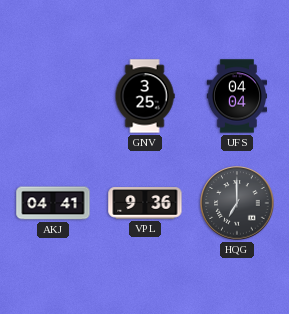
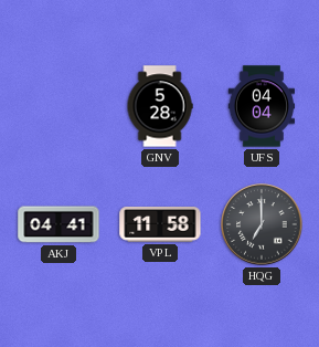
GNV: 3:25 -> 5:28 (160, 106)
VPL: 9:36 -> 11:58 (160, 224)
